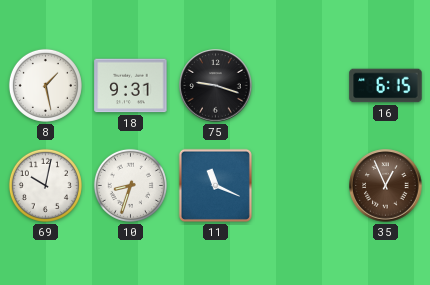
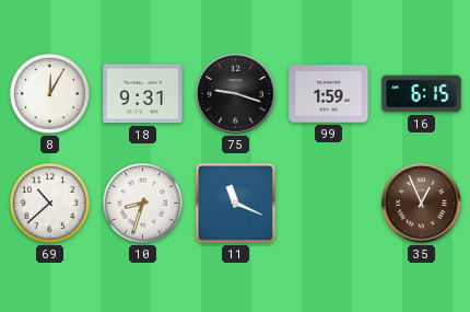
8: 1:28 -> 12:05 (49, 93)
99: none -> 1:59 (329, 94)
69: 10:02 -> 10:38 (49, 203)
